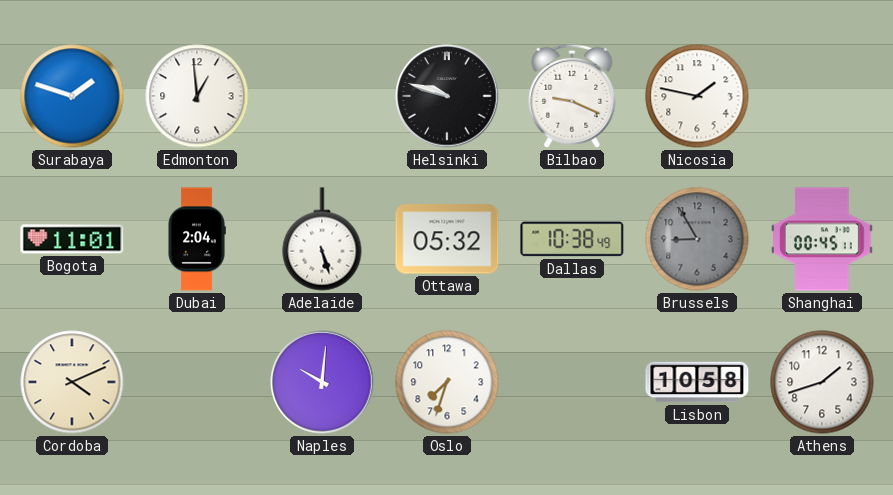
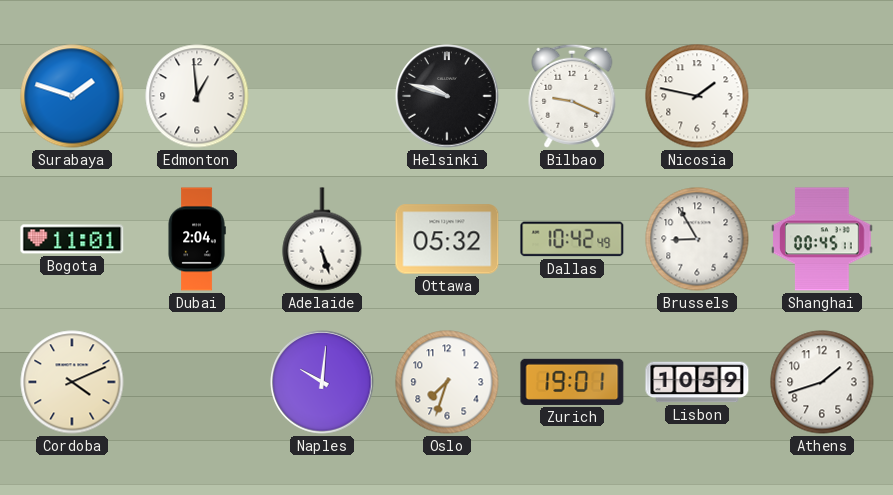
Dallas: 10:38 -> 10:42 (572, 239)
Brussels dial: grey -> white (697, 239)
Zurich: none -> 19:01 (572, 382)
Lisbon: 10:58 -> 10:59 (697, 382)
